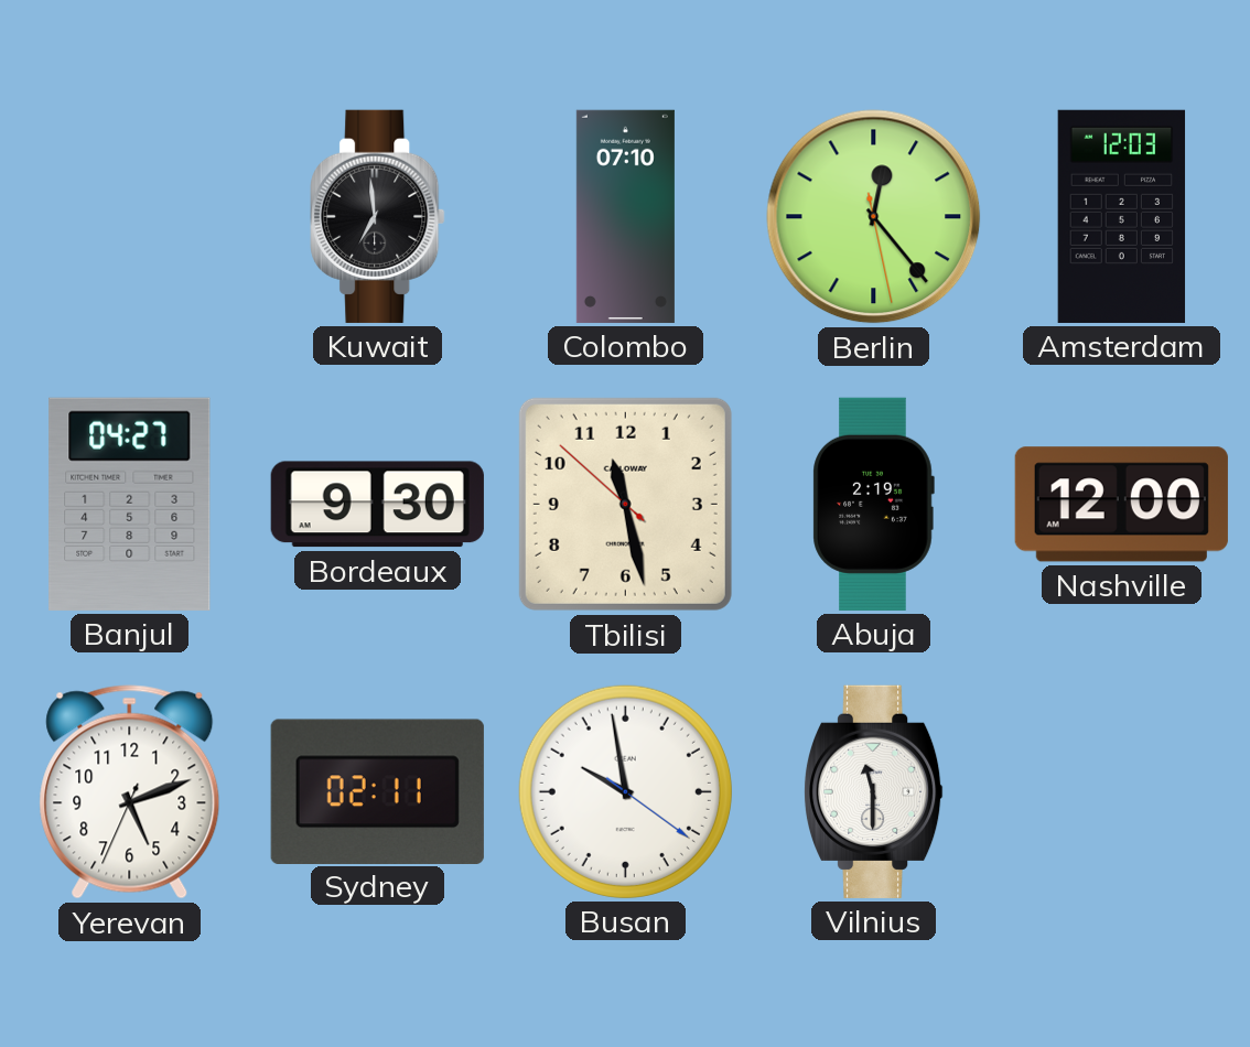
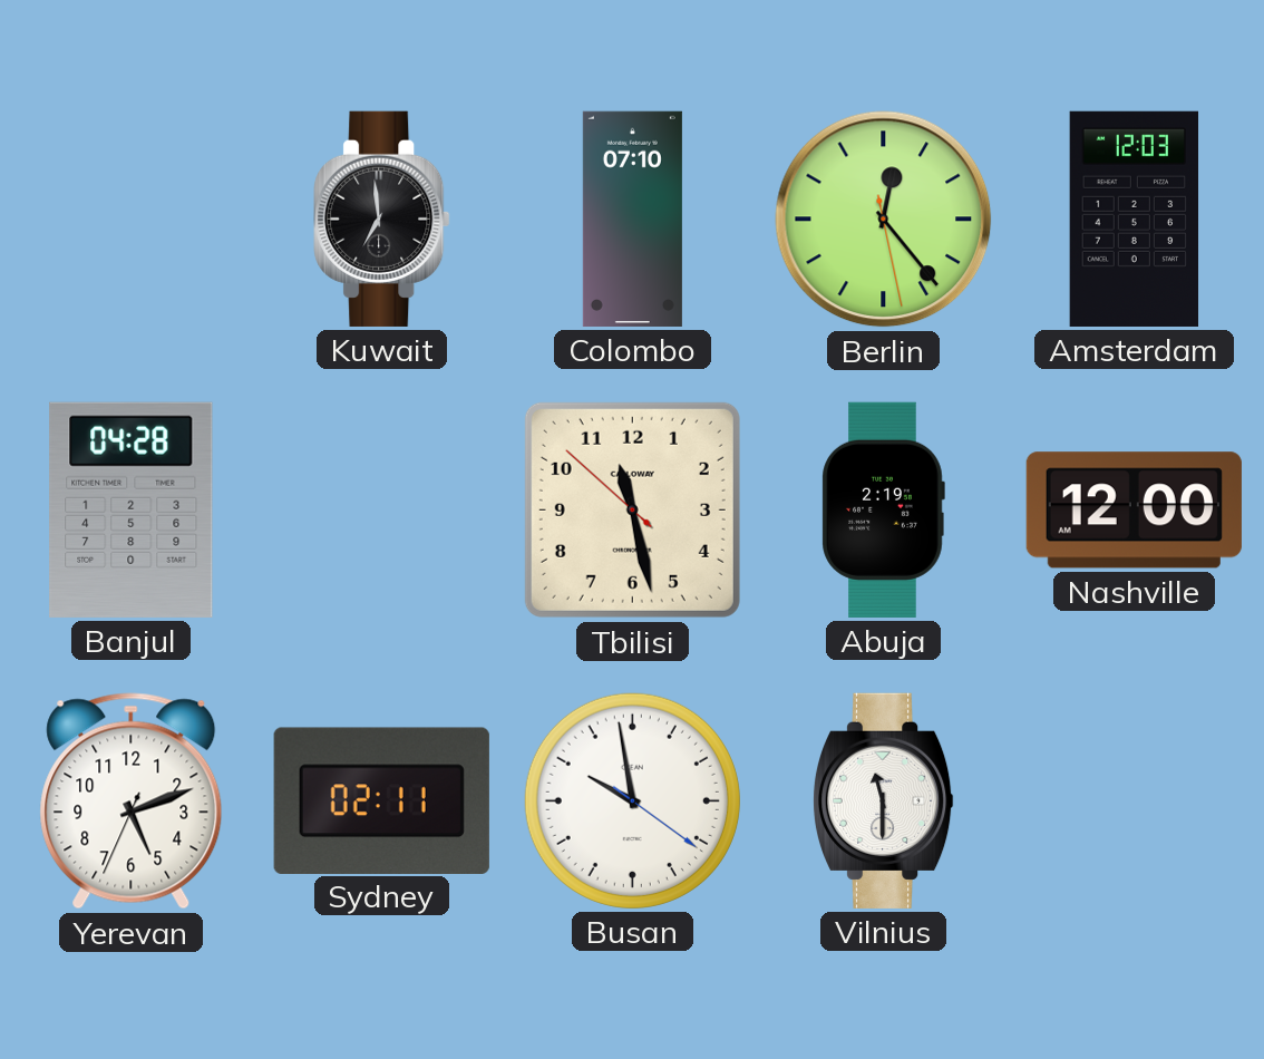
Banjul: 04:27 -> 04:28 (132, 509)
Bordeaux: 9:30 -> none (377, 505)
